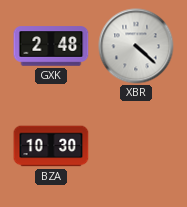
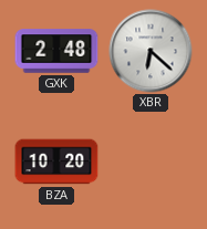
XBR: 4:22 -> 6:22 (151, 51)
BZA: 10:30 -> 10:20 (56, 162)
